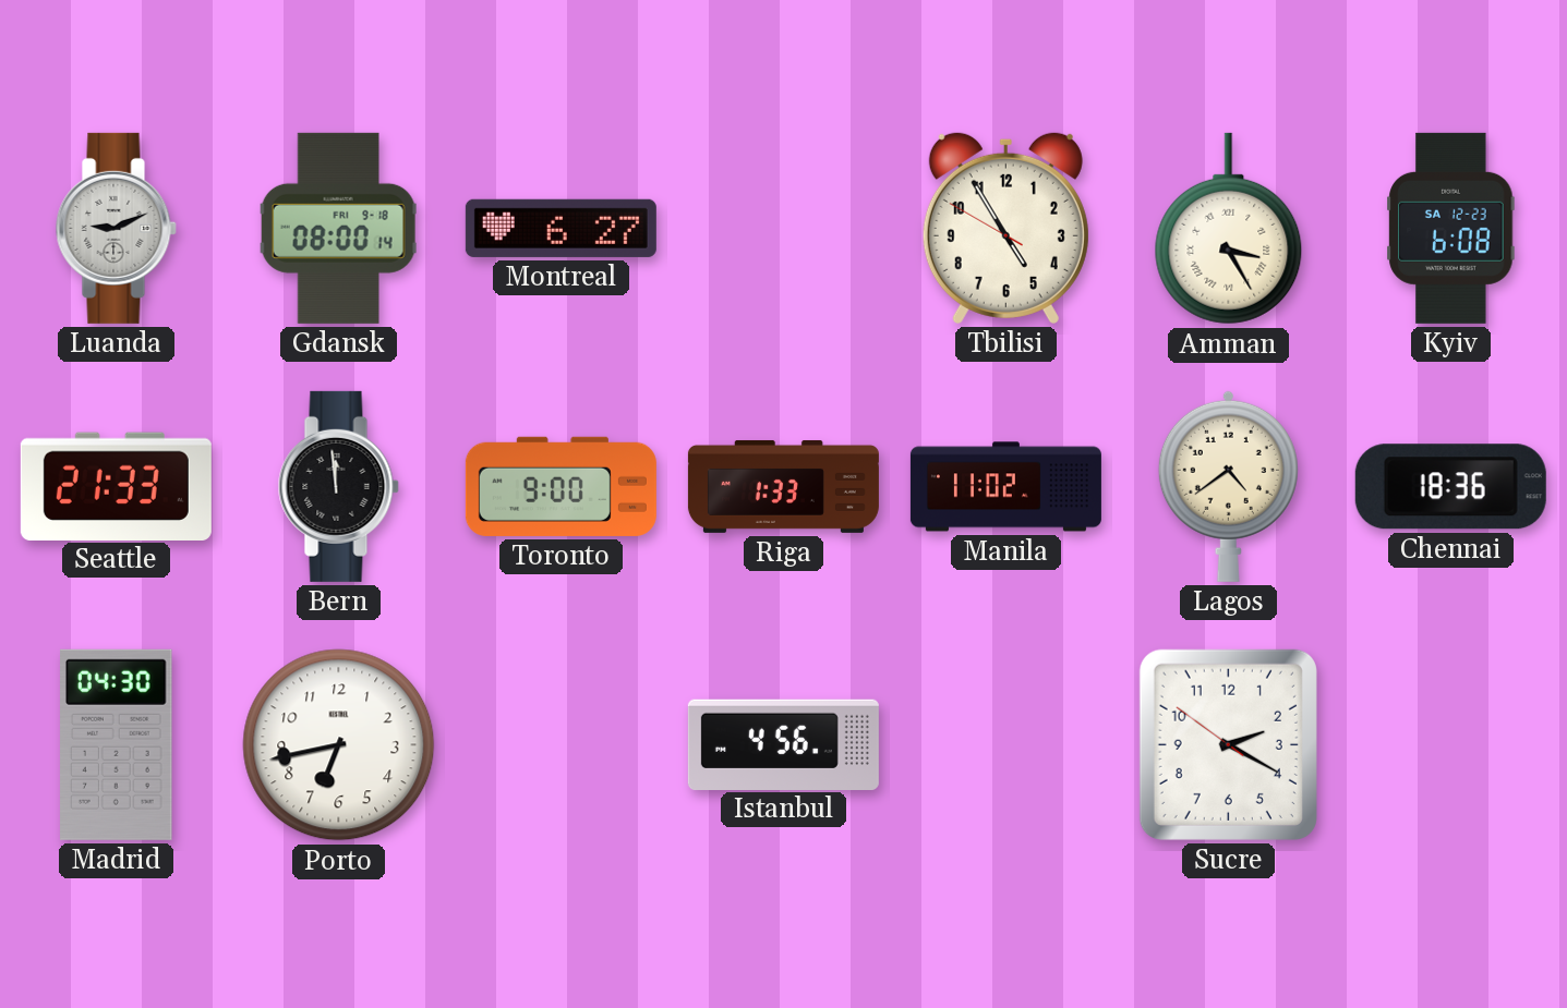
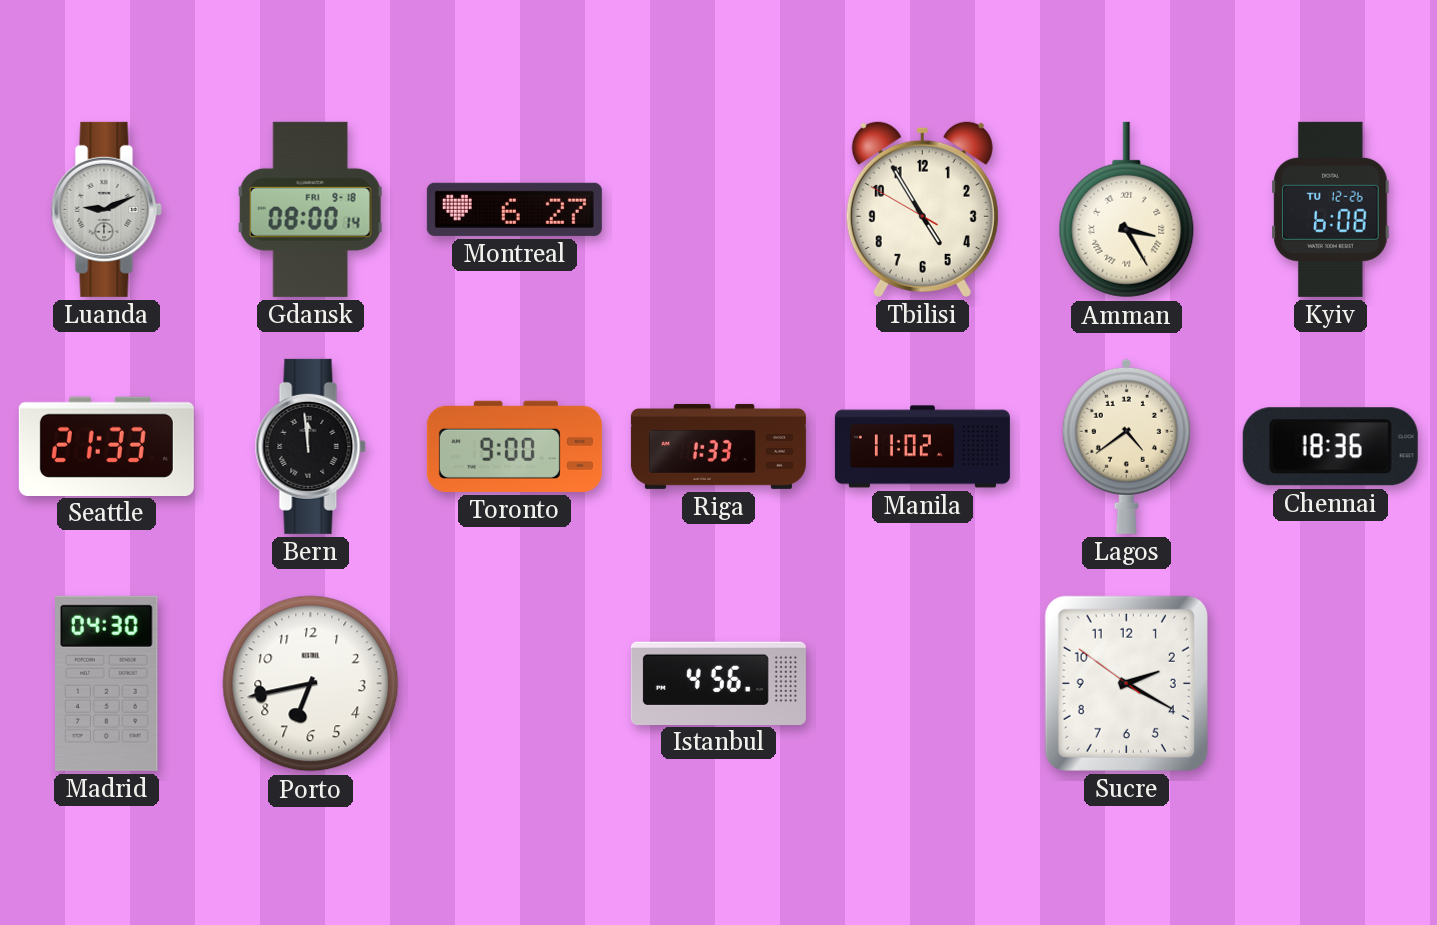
Kyiv date: SA 12-23 -> TU 12-26 (1331, 209)
